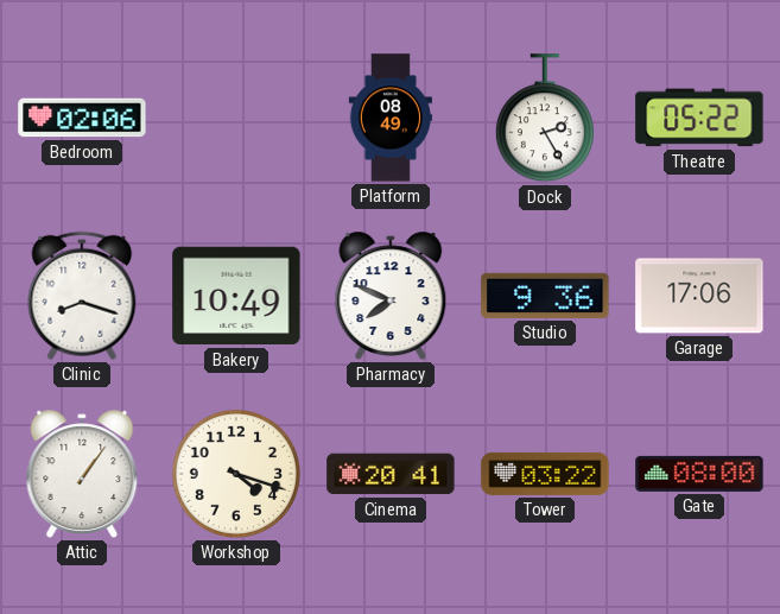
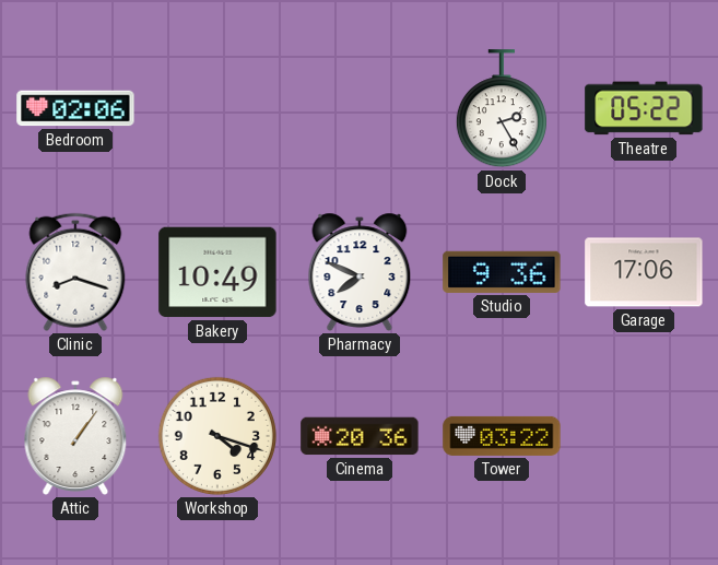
Platform: 08:49 -> none (391, 118)
Cinema: 20:41 -> 20:36 (360, 436)
Gate: 08:00 -> none (699, 474)
